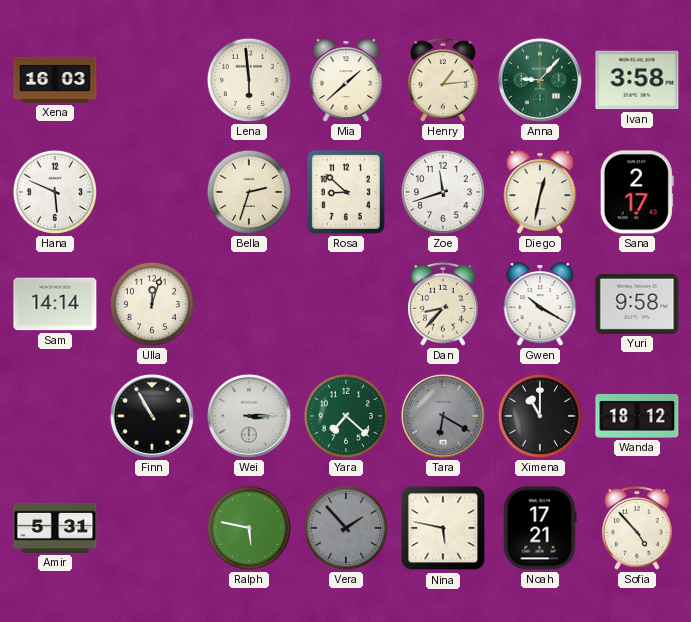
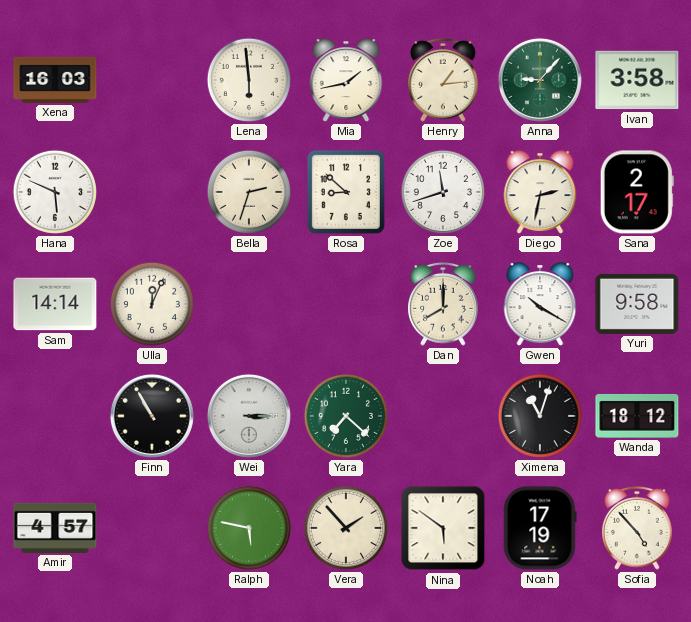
Mia: 1:38 -> 1:43 (346, 80)
Diego: 12:32 -> 2:32 (540, 192)
Ulla: 12:03 -> 12:04 (152, 304)
Dan: 8:37 -> 8:00 (444, 304)
Tara: 6:20 -> none (443, 416)
Ximena: 11:00 -> 11:03 (540, 416)
Amir: 5:31 -> 4:57 (55, 528)
Vera dial: grey -> cream (346, 528)
Nina: 5:47 -> 5:51 (443, 528)
Noah: 17:21 -> 17:19 (540, 528)
